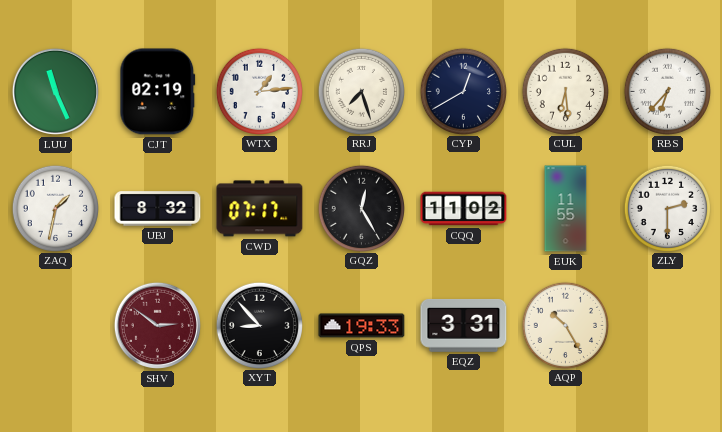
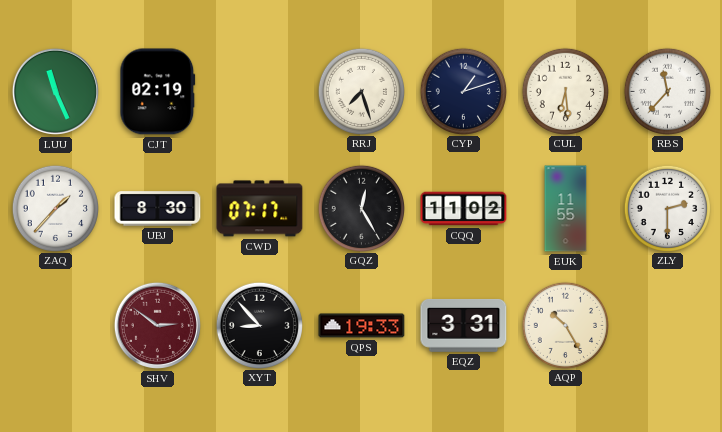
WTX: 1:14 -> none (259, 91)
CYP: 12:40 -> 1:12 (463, 91)
RBS: 6:37 -> 11:37 (667, 91)
ZAQ: 1:32 -> 1:37 (55, 208)
UBJ: 8:32 -> 8:30 (158, 209)
